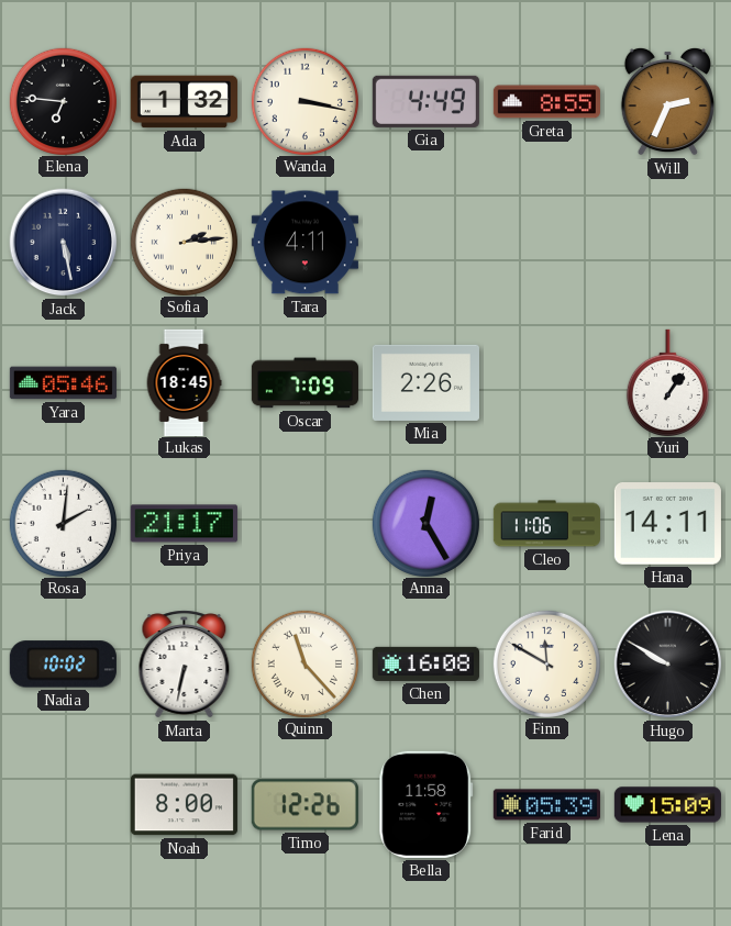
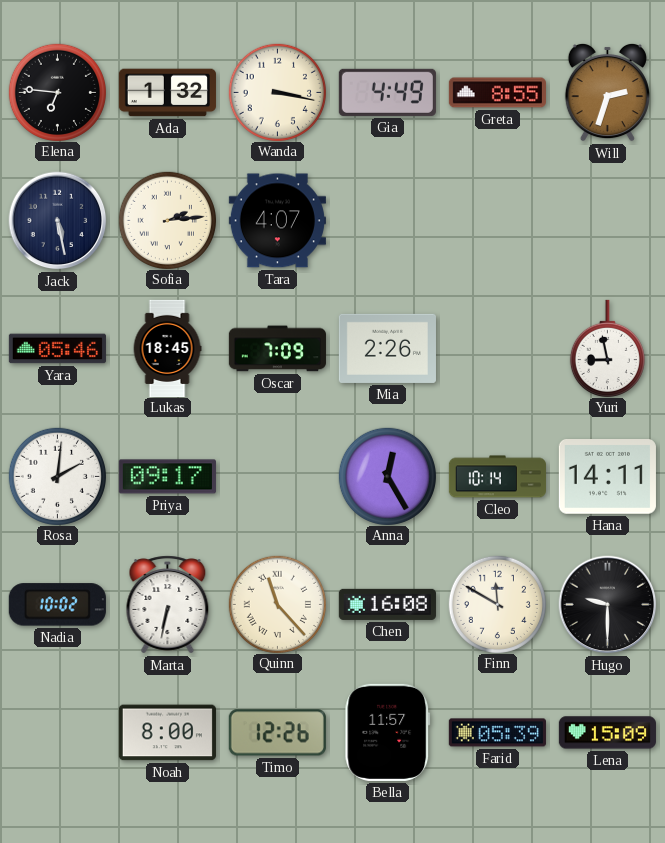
Will: 2:34 -> 2:33 (607, 92)
Tara: 4:11 -> 4:07 (277, 221)
Yuri: 1:06 -> 8:58 (607, 348)
Priya: 21:17 -> 09:17 (167, 477)
Cleo: 11:06 -> 10:14 (497, 477)
Hugo: 9:50 -> 9:30 (608, 605)
Bella: 11:58 -> 11:57 (388, 732)
